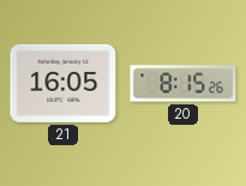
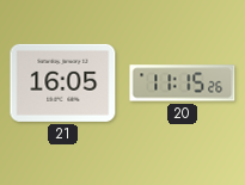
20: 8:15 -> 11:15 (183, 84)
